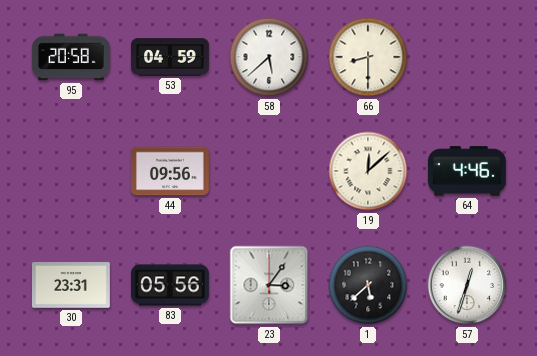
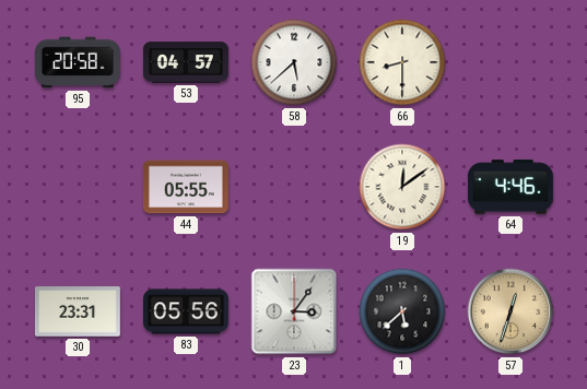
53: 04:59 -> 04:57 (187, 62)
44: 09:56 -> 05:55 (186, 187)
19: 12:08 -> 12:09 (402, 187)
57 dial: white -> champagne (510, 311)
